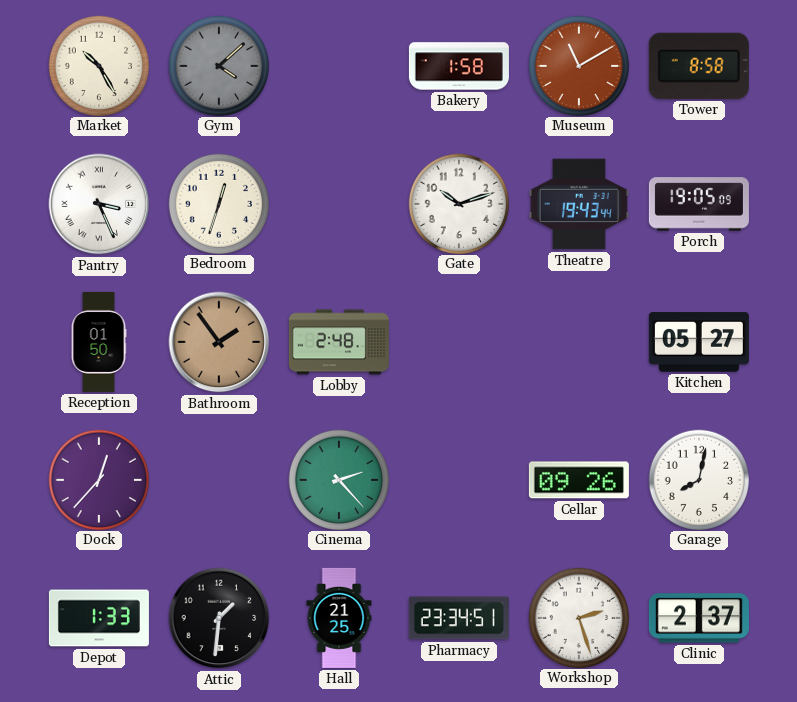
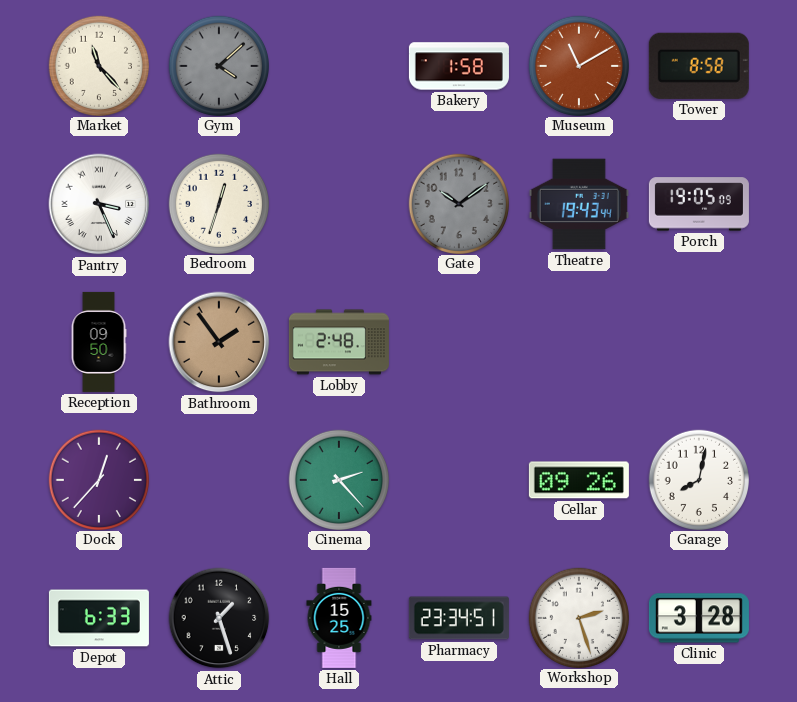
Market: 10:25 -> 11:23 (98, 65)
Gate: 10:12 -> 10:09 (458, 203)
Gate dial: white -> grey (458, 203)
Reception: 01:50 -> 09:50 (99, 342)
Kitchen: 05:27 -> none (699, 342)
Depot: 1:33 -> 6:33 (99, 618)
Attic: 1:31 -> 1:27 (219, 618)
Hall: 21:25 -> 15:25 (339, 618)
Clinic: 2:37 -> 3:28 (699, 618)
